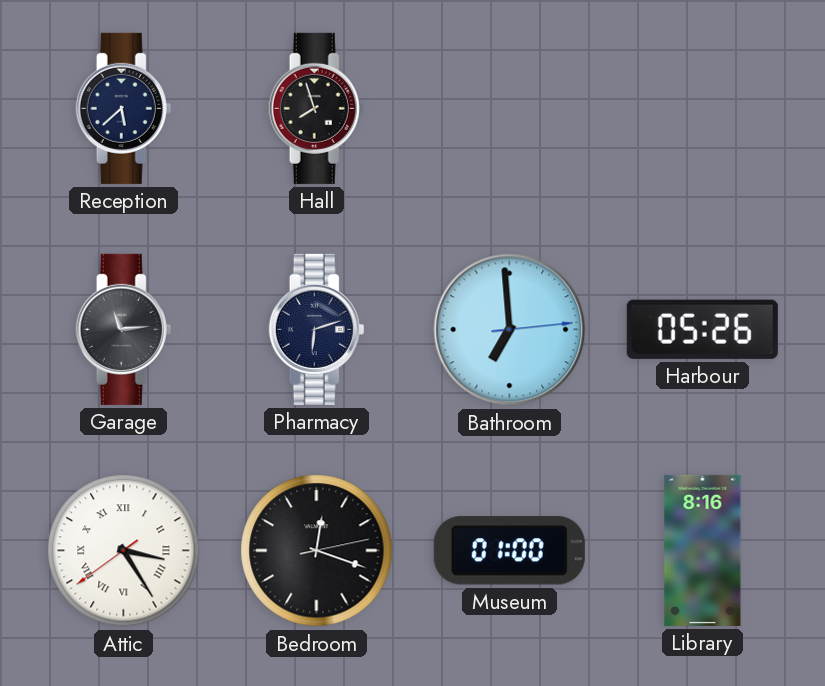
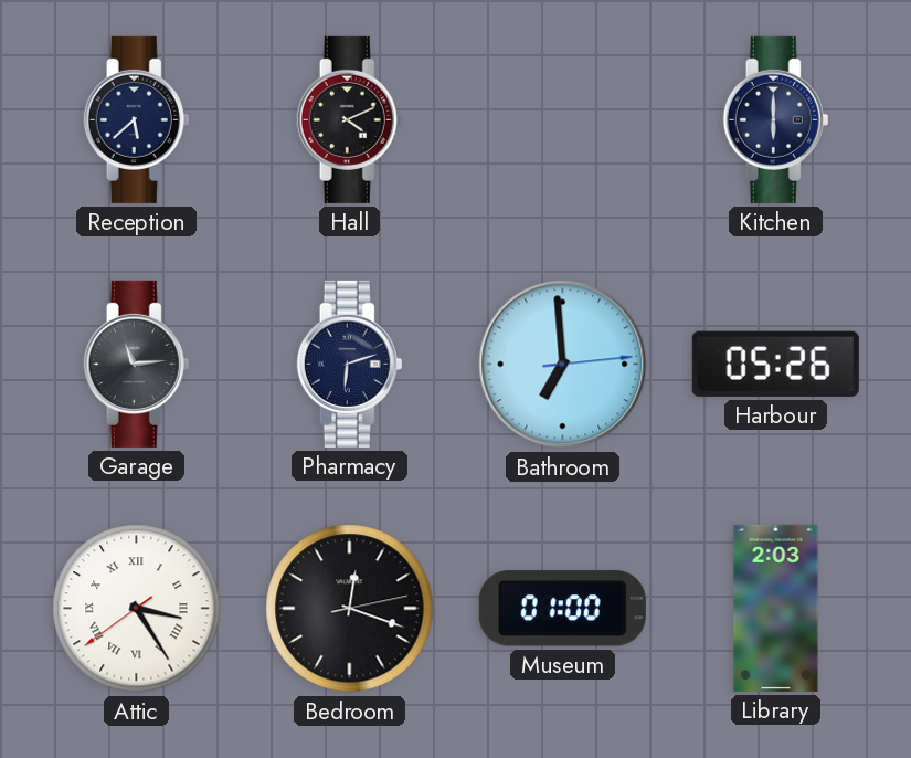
Hall: 7:57 -> 4:11 (350, 119)
Kitchen: none -> 6:00 (776, 119)
Library: 8:16 -> 2:03 (776, 608)
